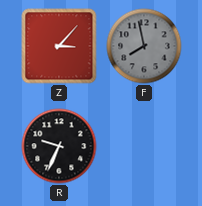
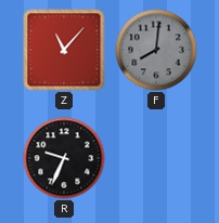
Z: 3:07 -> 11:07 (64, 50)
F: 7:58 -> 8:01 (156, 50)
